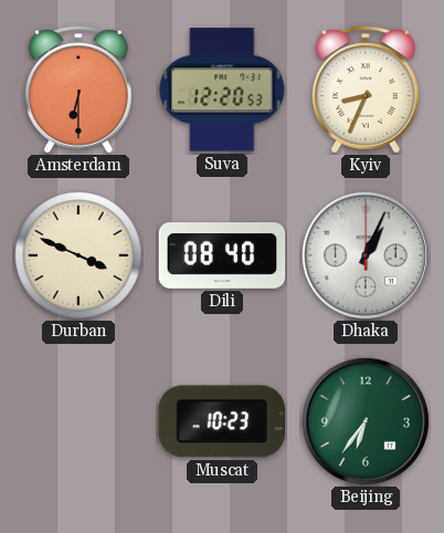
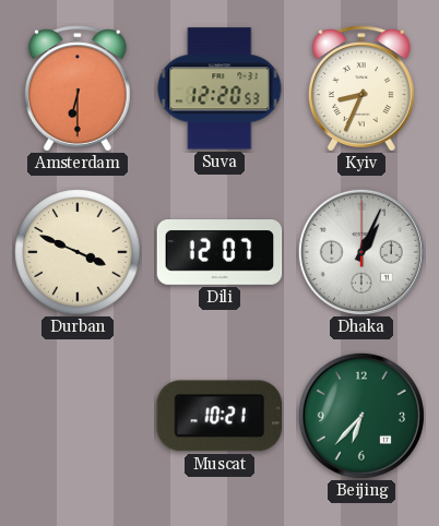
Dili: 08:40 -> 12:07 (220, 253)
Muscat: 10:23 -> 10:21 (220, 416)
Beijing: 6:36 -> 6:37 (361, 416)
